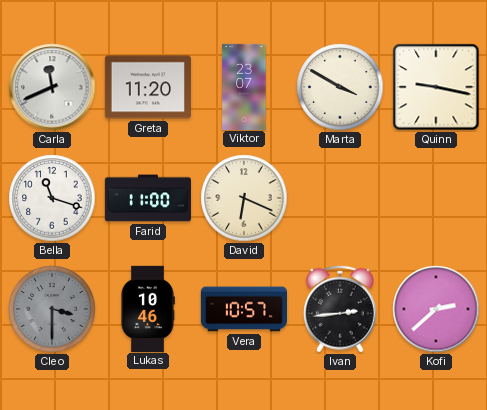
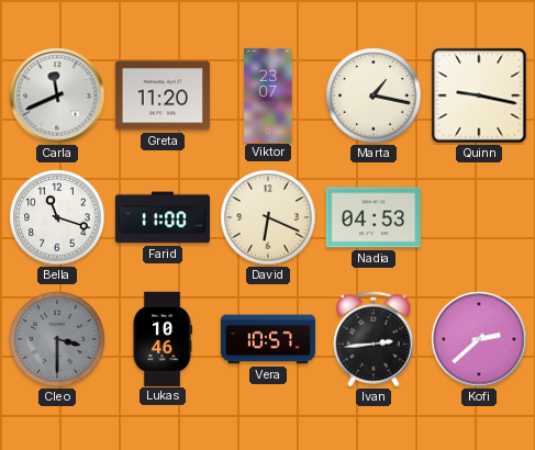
Marta: 3:50 -> 1:17 (374, 95)
Nadia: none -> 04:53 (372, 217)
